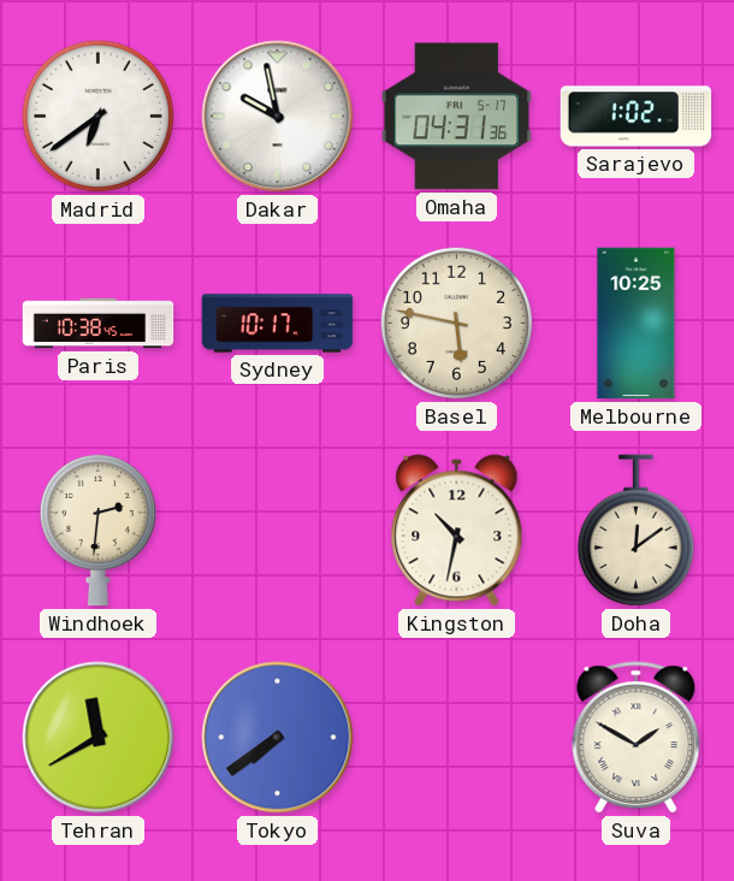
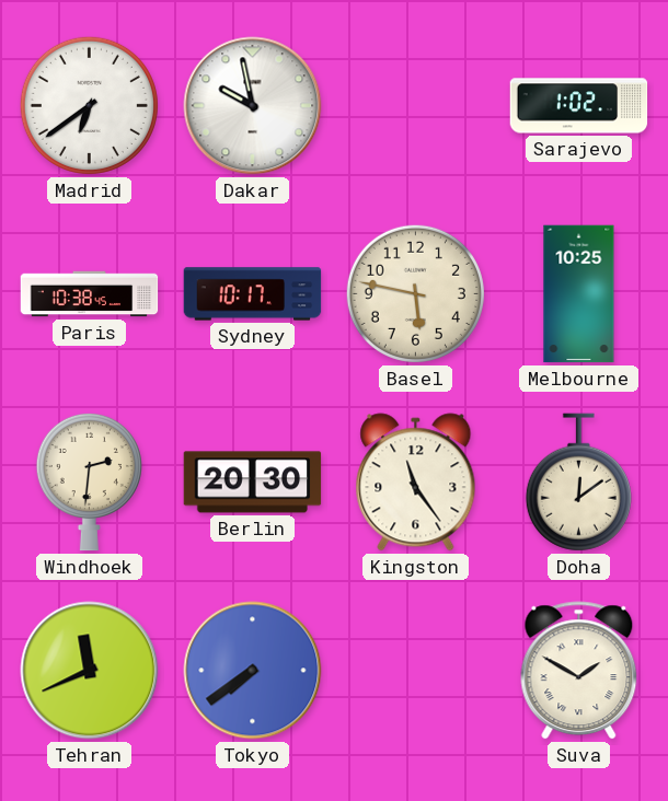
Omaha: 04:31 -> none (456, 117)
Berlin: none -> 20:30 (253, 483)
Kingston: 10:32 -> 11:24 (416, 483)
Tehran: 11:40 -> 11:41 (90, 671)
